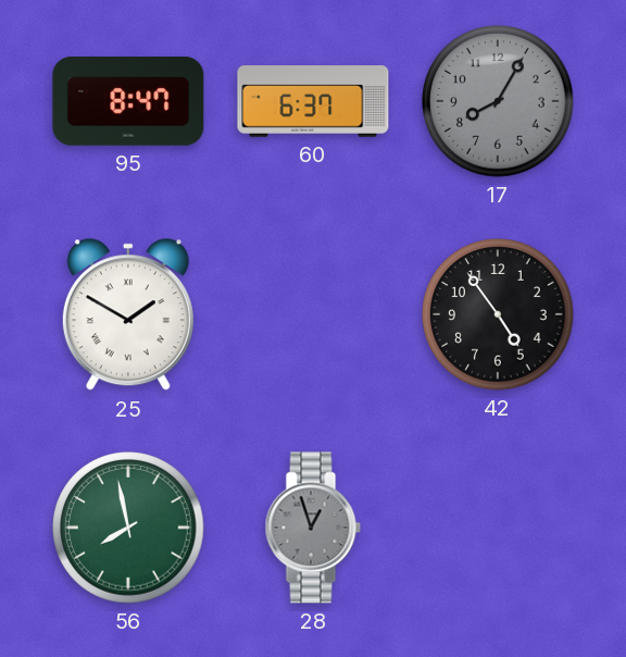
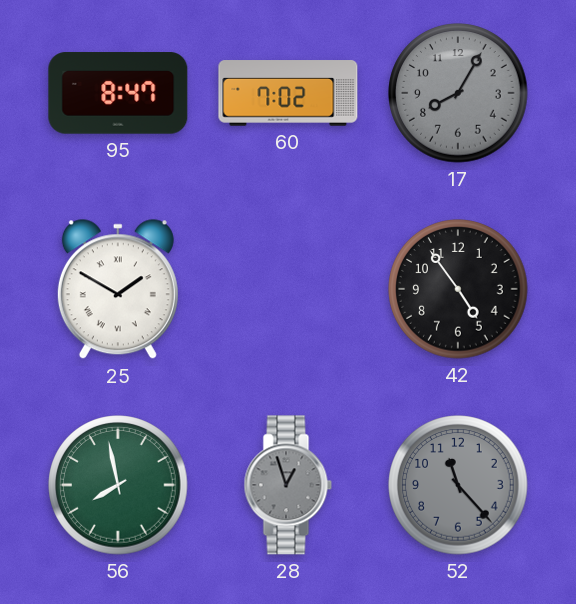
60: 6:37 -> 7:02 (288, 93)
52: none -> 11:23 (458, 485)
